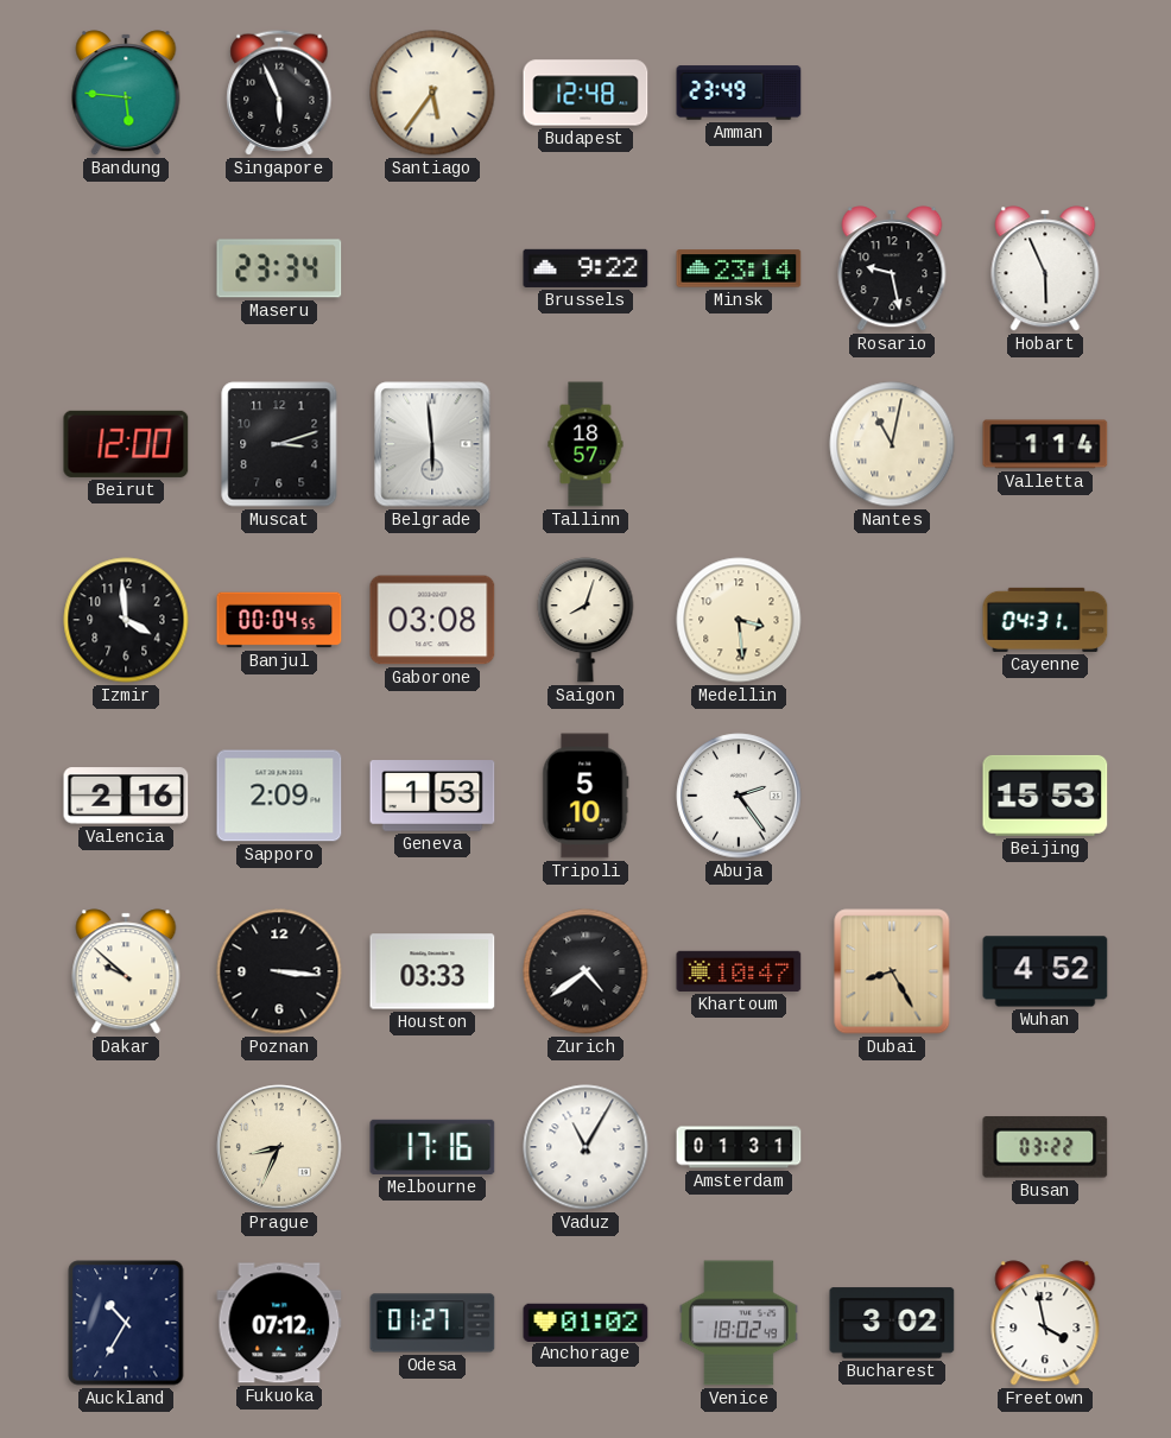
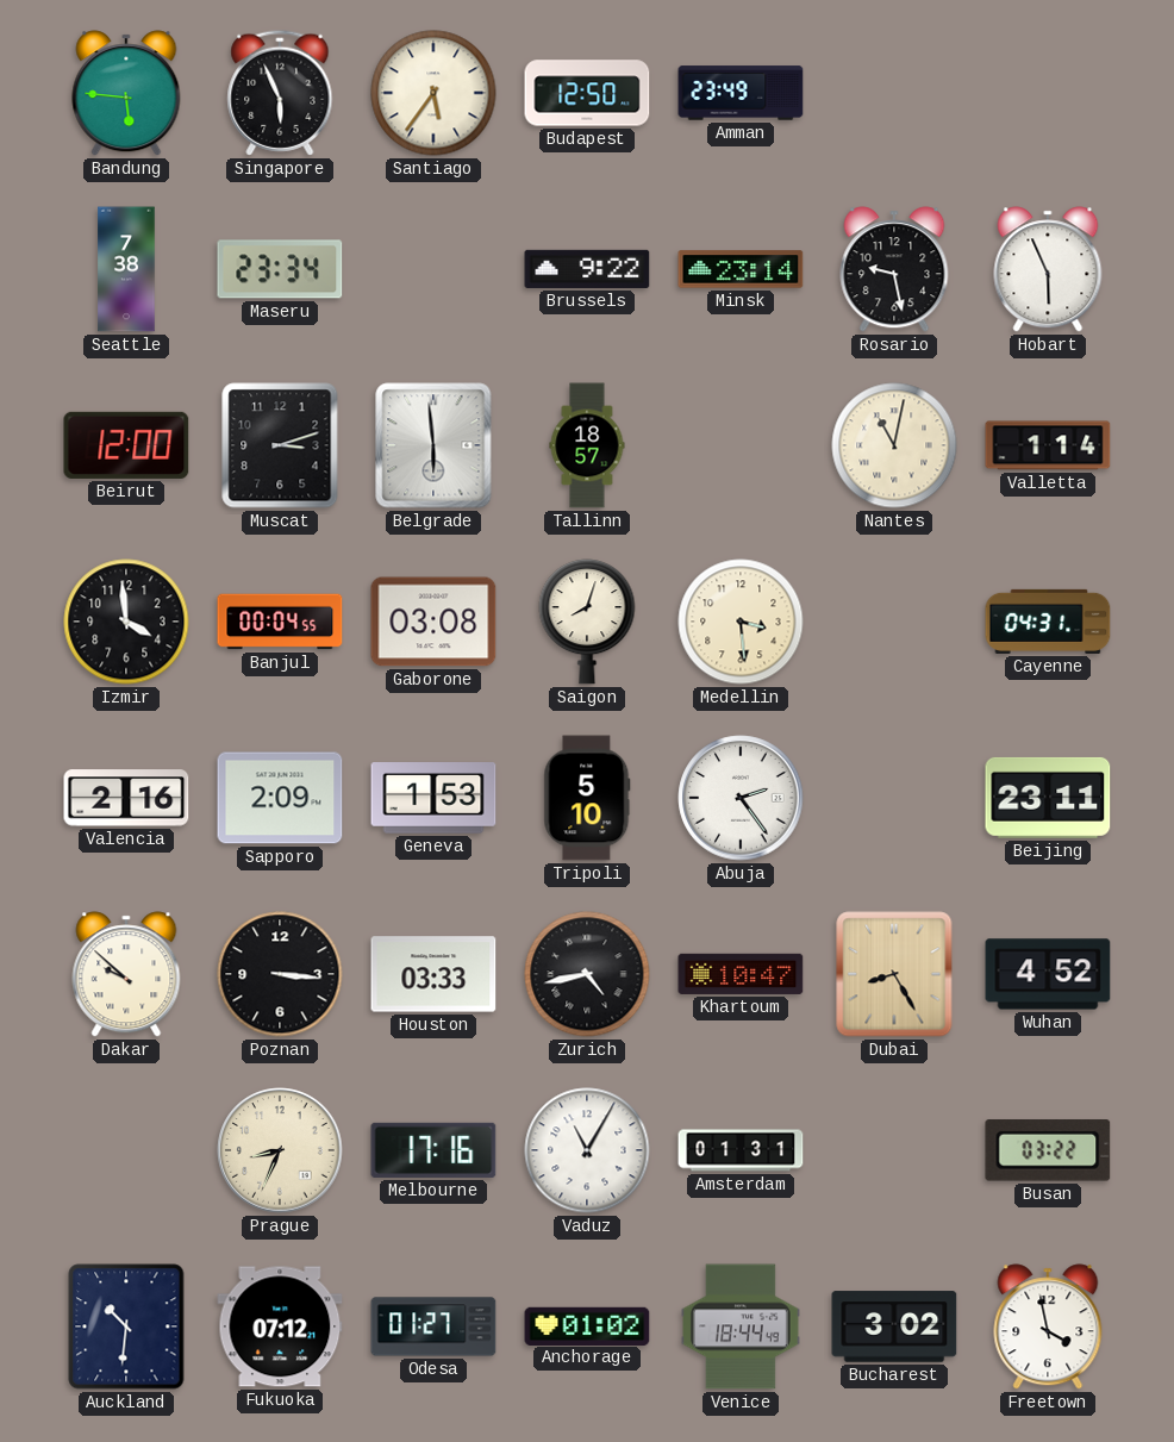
Budapest: 12:48 -> 12:50 (587, 93)
Seattle: none -> 7:38 (126, 269)
Beijing: 15:53 -> 23:11 (1048, 798)
Zurich: 4:39 -> 4:43 (587, 974)
Auckland: 10:35 -> 10:31 (126, 1326)
Venice: 18:02 -> 18:44 (742, 1326)
